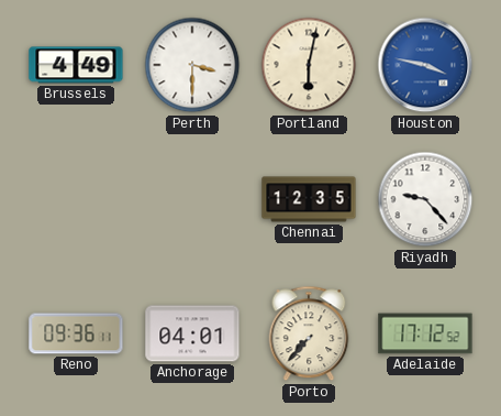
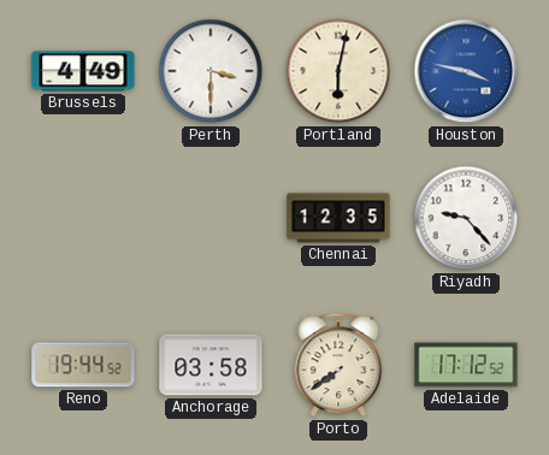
Reno: 09:36 -> 19:44 (83, 365)
Anchorage: 04:01 -> 03:58 (211, 365)
Porto: 7:37 -> 7:39 (338, 365)
